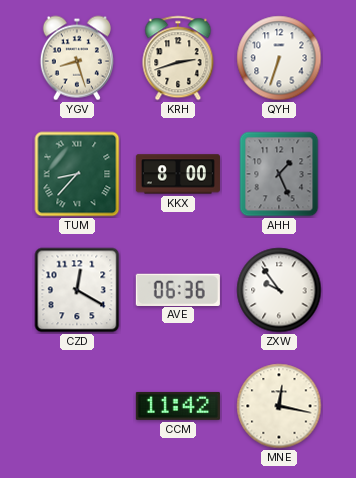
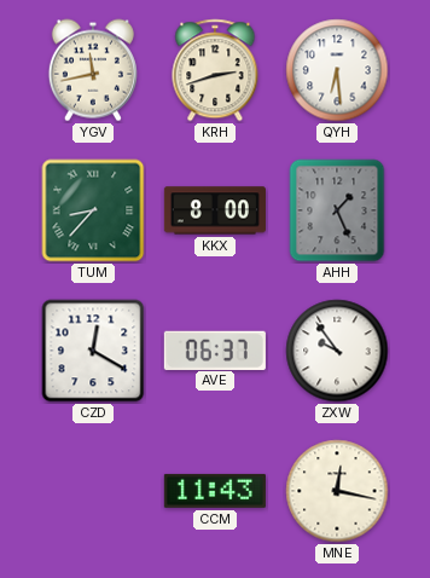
YGV: 8:27 -> 11:43 (93, 70)
QYH: 6:33 -> 6:29 (337, 70)
AVE: 06:36 -> 06:37 (215, 349)
CCM: 11:42 -> 11:43 (215, 491)
